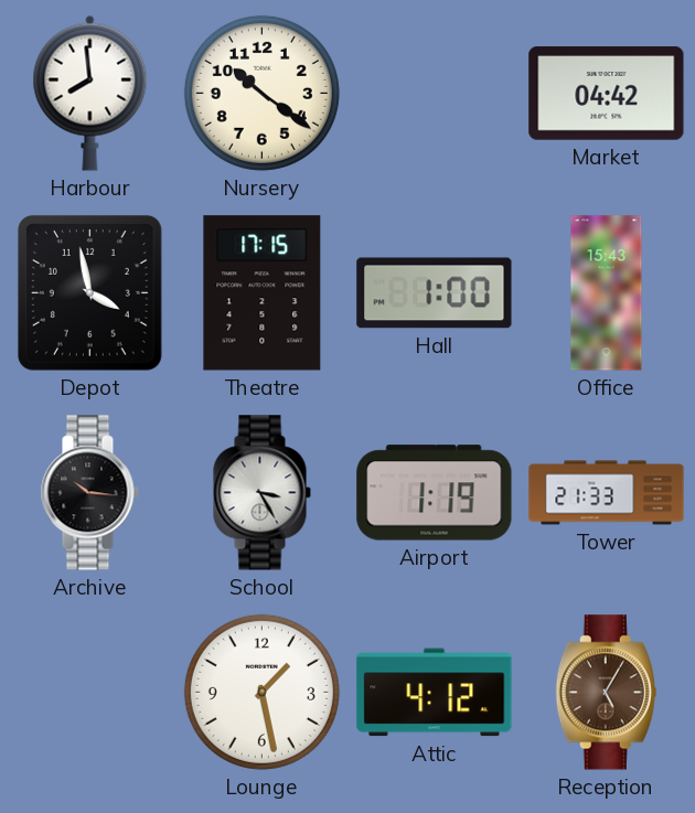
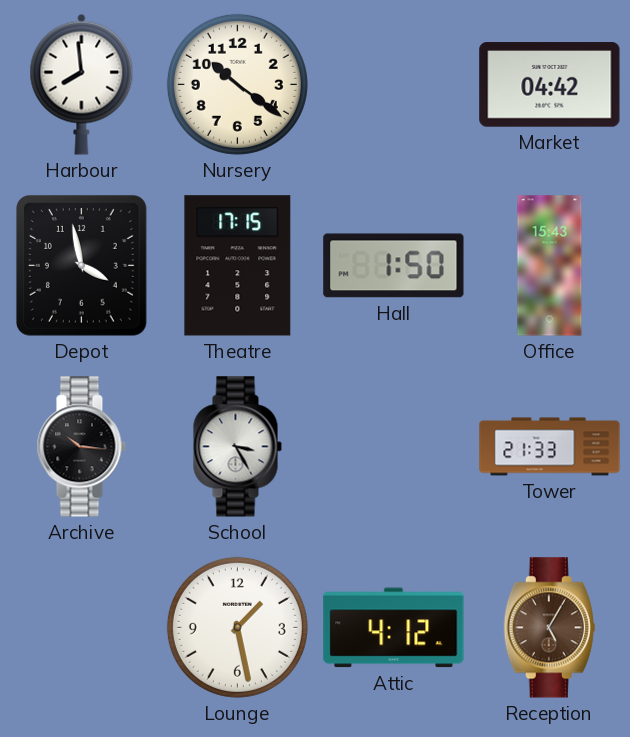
Hall: 1:00 -> 1:50 (394, 266)
Airport: 1:19 -> none (435, 493)
